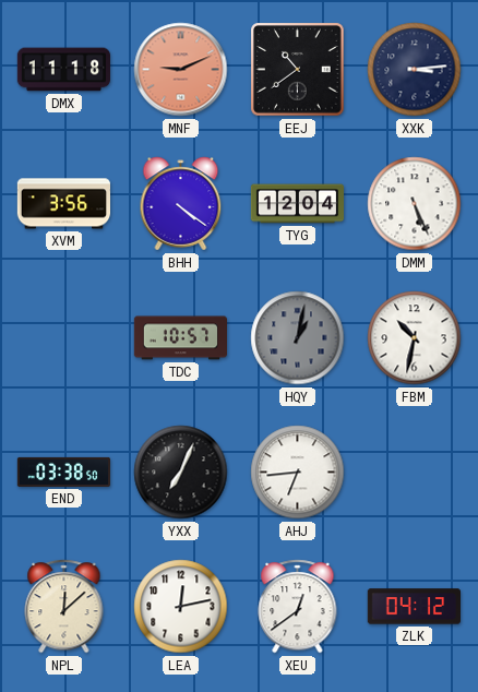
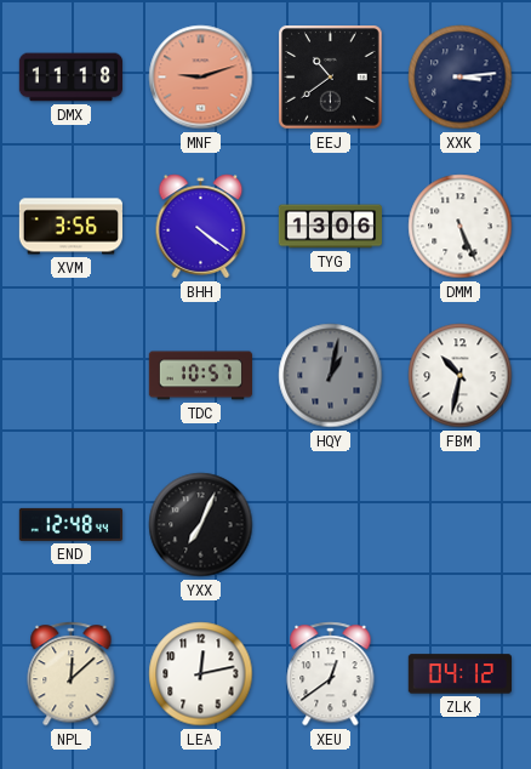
MNF: 9:11 -> 9:12 (201, 78)
TYG: 12:04 -> 13:06 (330, 227)
END: 03:38 -> 12:48 (70, 524)
AHJ: 6:44 -> none (298, 473)
